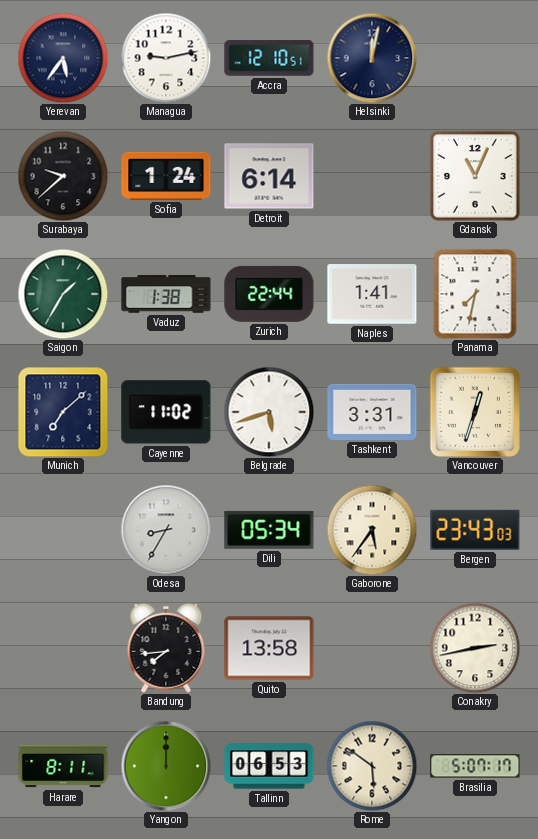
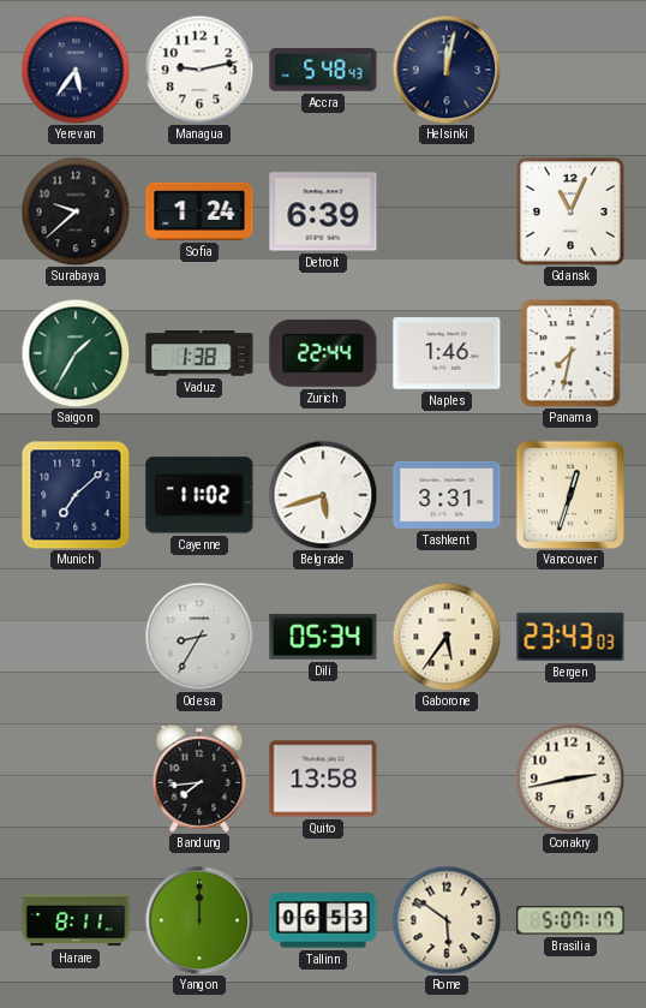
Accra: 12:10 -> 5:48 (323, 70)
Detroit: 6:14 -> 6:39 (323, 211)
Naples: 1:41 -> 1:46 (447, 353)
